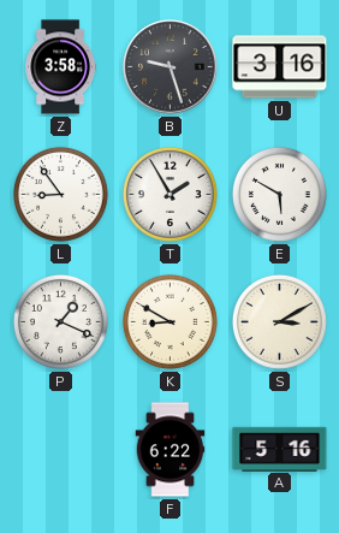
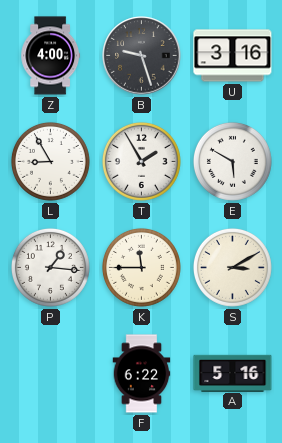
Z: 3:58 -> 4:00 (50, 56)
L: 8:54 -> 8:55 (50, 161)
P: 1:19 -> 1:16 (50, 267)
K: 8:50 -> 11:45 (141, 267)
